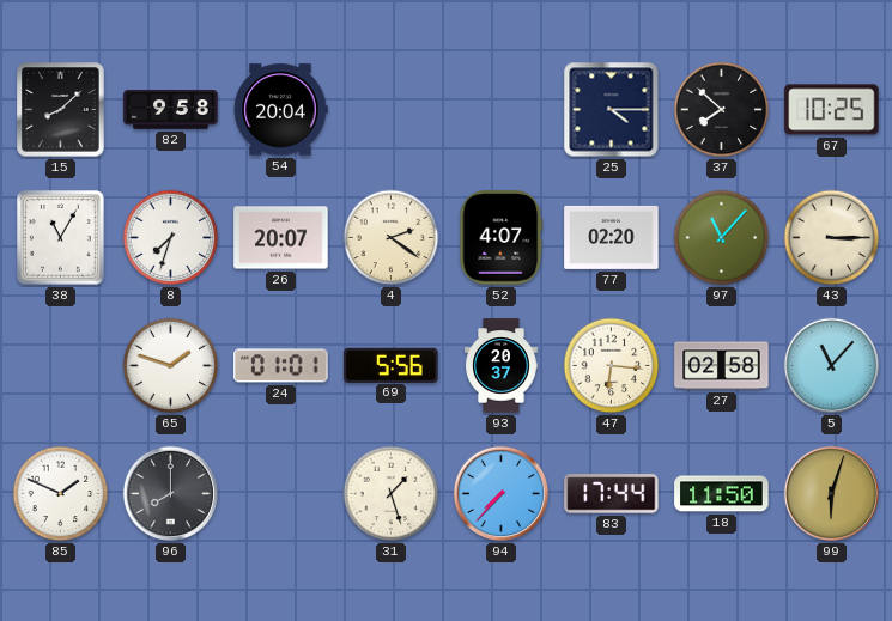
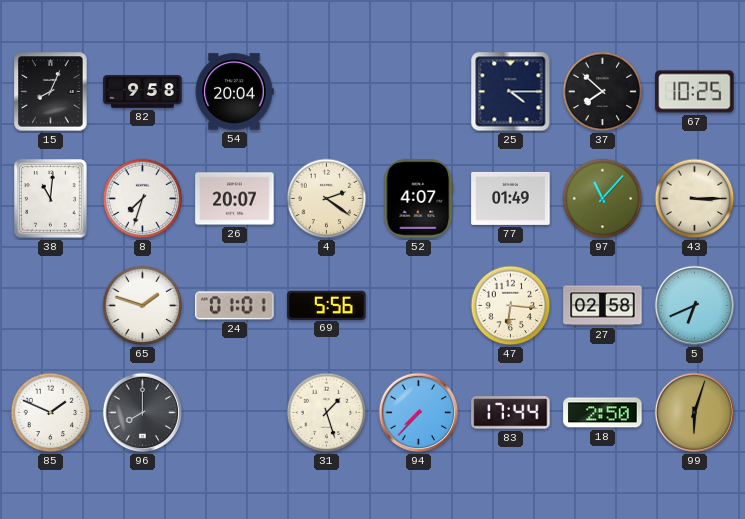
15: 8:08 -> 8:04 (51, 92)
38: 11:05 -> 11:01 (51, 199)
77: 02:20 -> 01:49 (511, 198)
93: 20:37 -> none (502, 366)
5: 11:07 -> 6:41 (695, 306)
18: 11:50 -> 2:50 (603, 413)
